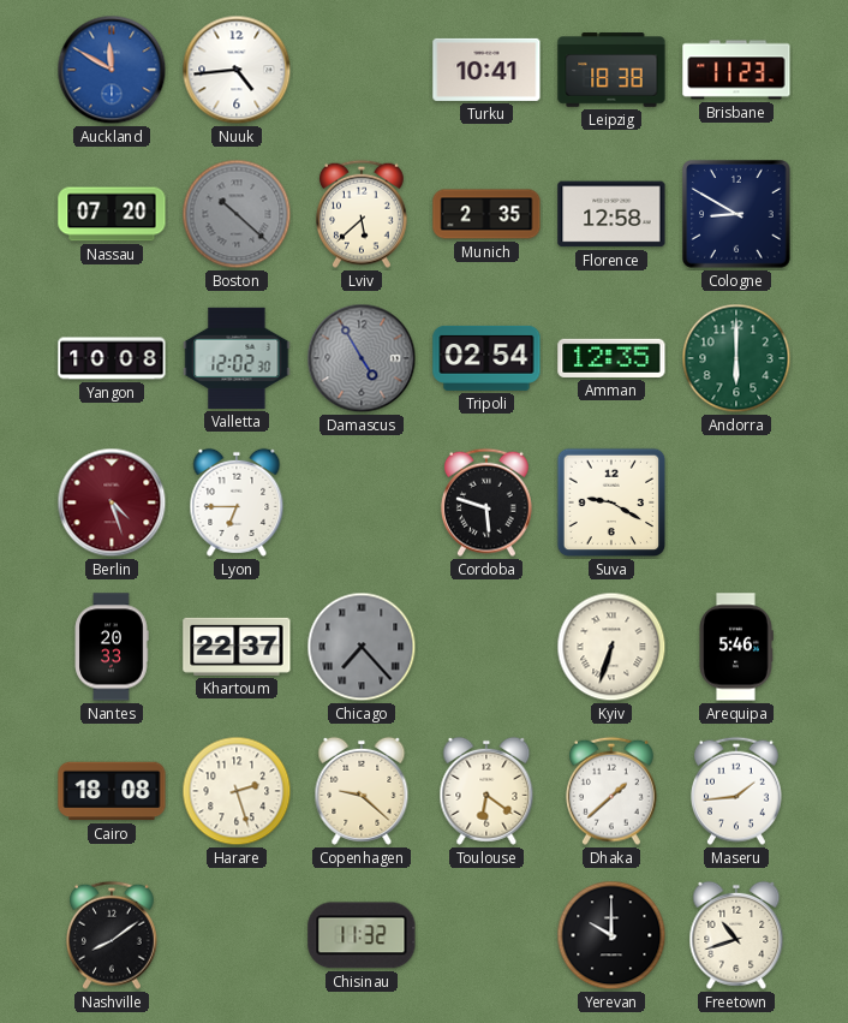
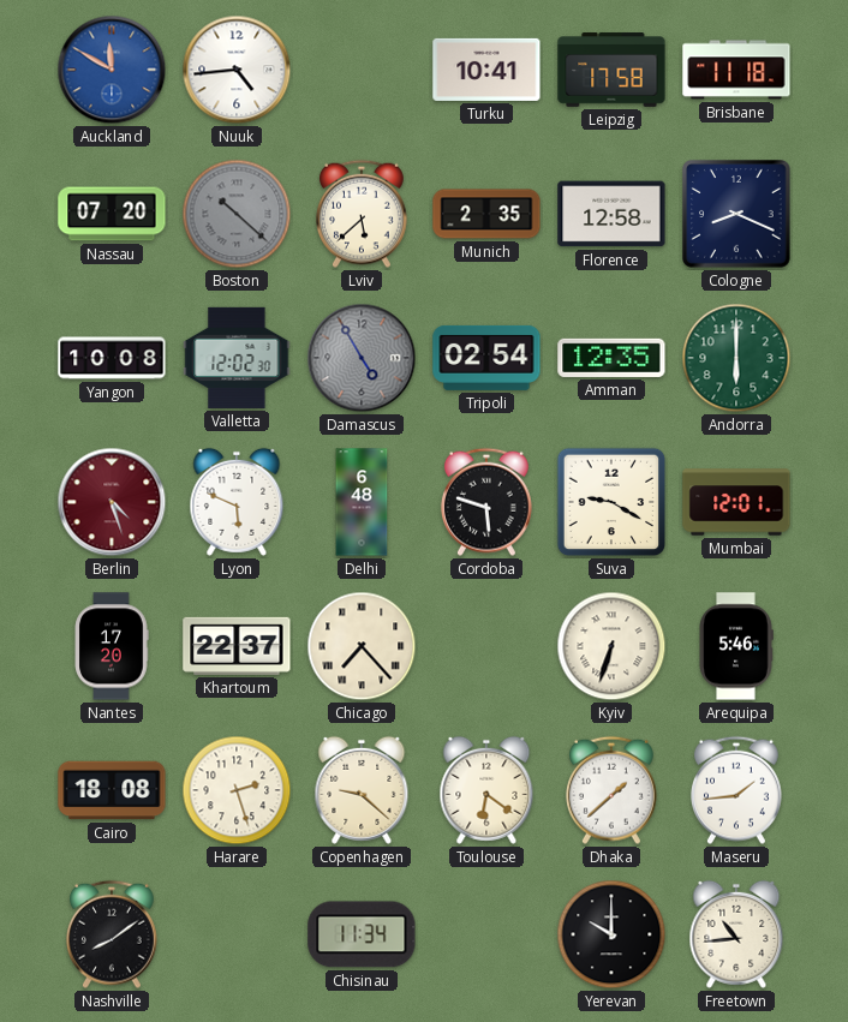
Leipzig: 18:38 -> 17:58 (611, 70)
Brisbane: 11:23 -> 11:18 (736, 70)
Cologne: 8:50 -> 8:19 (737, 215)
Lyon: 6:45 -> 5:49 (237, 502)
Delhi: none -> 6:48 (362, 502)
Mumbai: none -> 12:01 (736, 502)
Nantes: 20:33 -> 17:20 (112, 646)
Chicago dial: grey -> cream (362, 646)
Chisinau: 11:32 -> 11:34 (362, 934)
Freetown: 10:42 -> 10:44 (736, 934)
